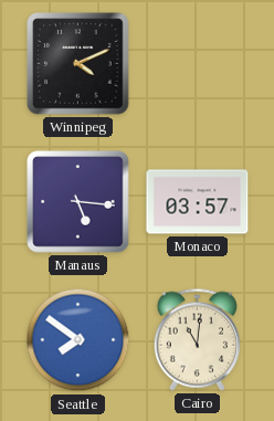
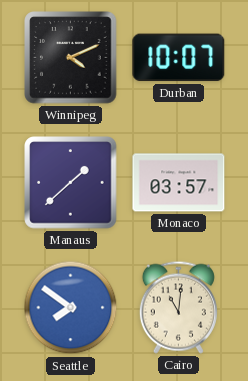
Durban: none -> 10:07 (179, 58)
Manaus: 5:16 -> 1:38 (71, 183)
